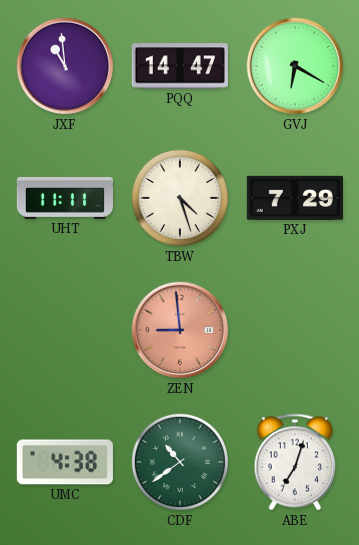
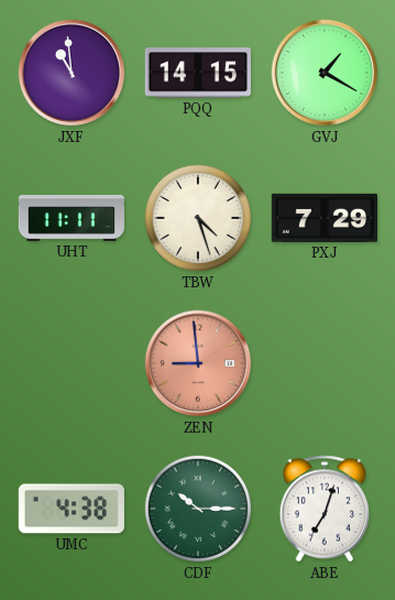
PQQ: 14:47 -> 14:15 (198, 73)
GVJ: 6:20 -> 1:20 (325, 73)
CDF: 10:39 -> 10:15 (198, 509)
